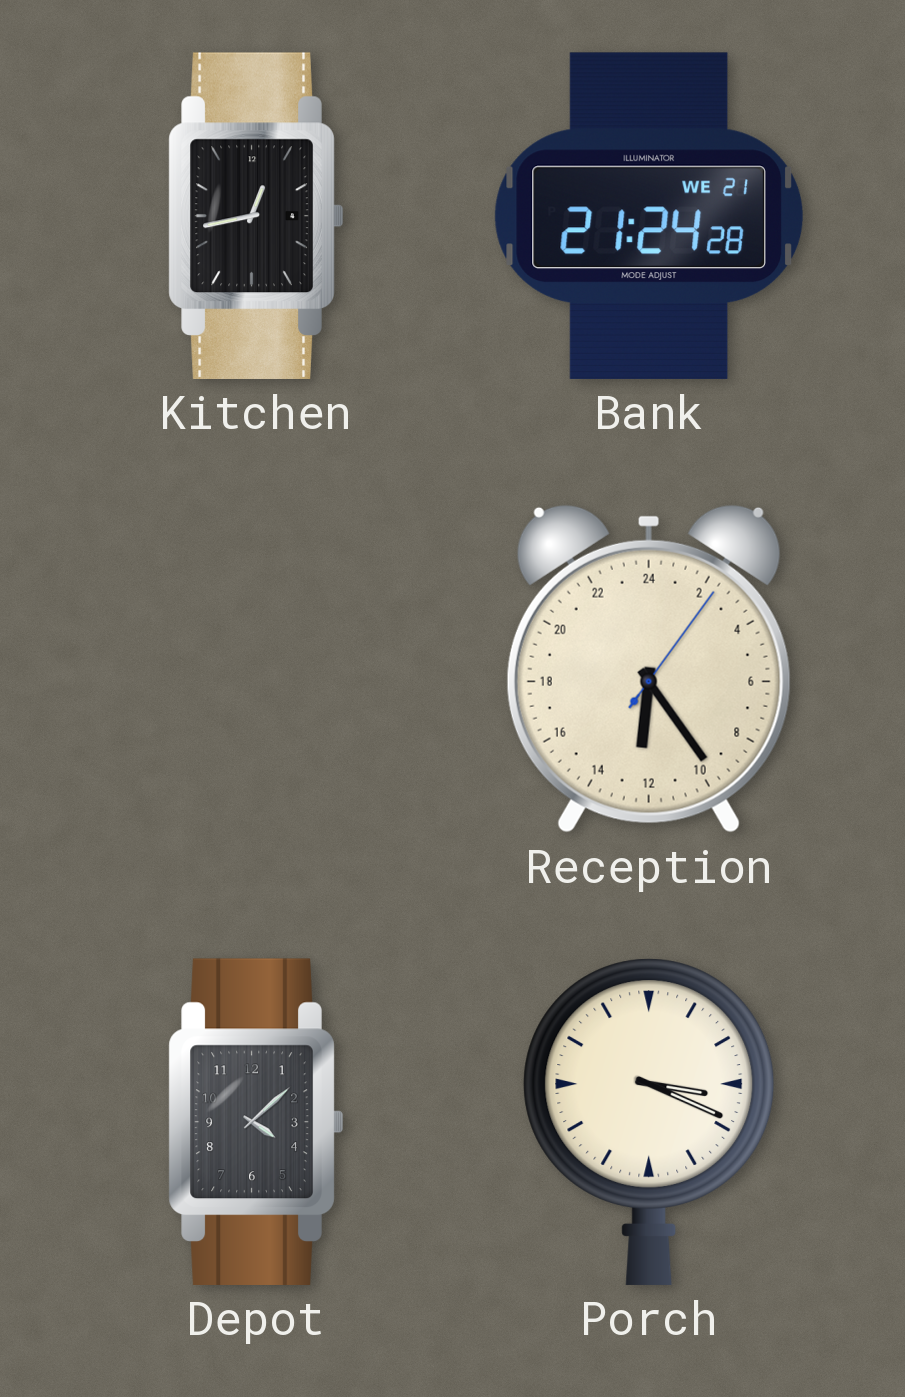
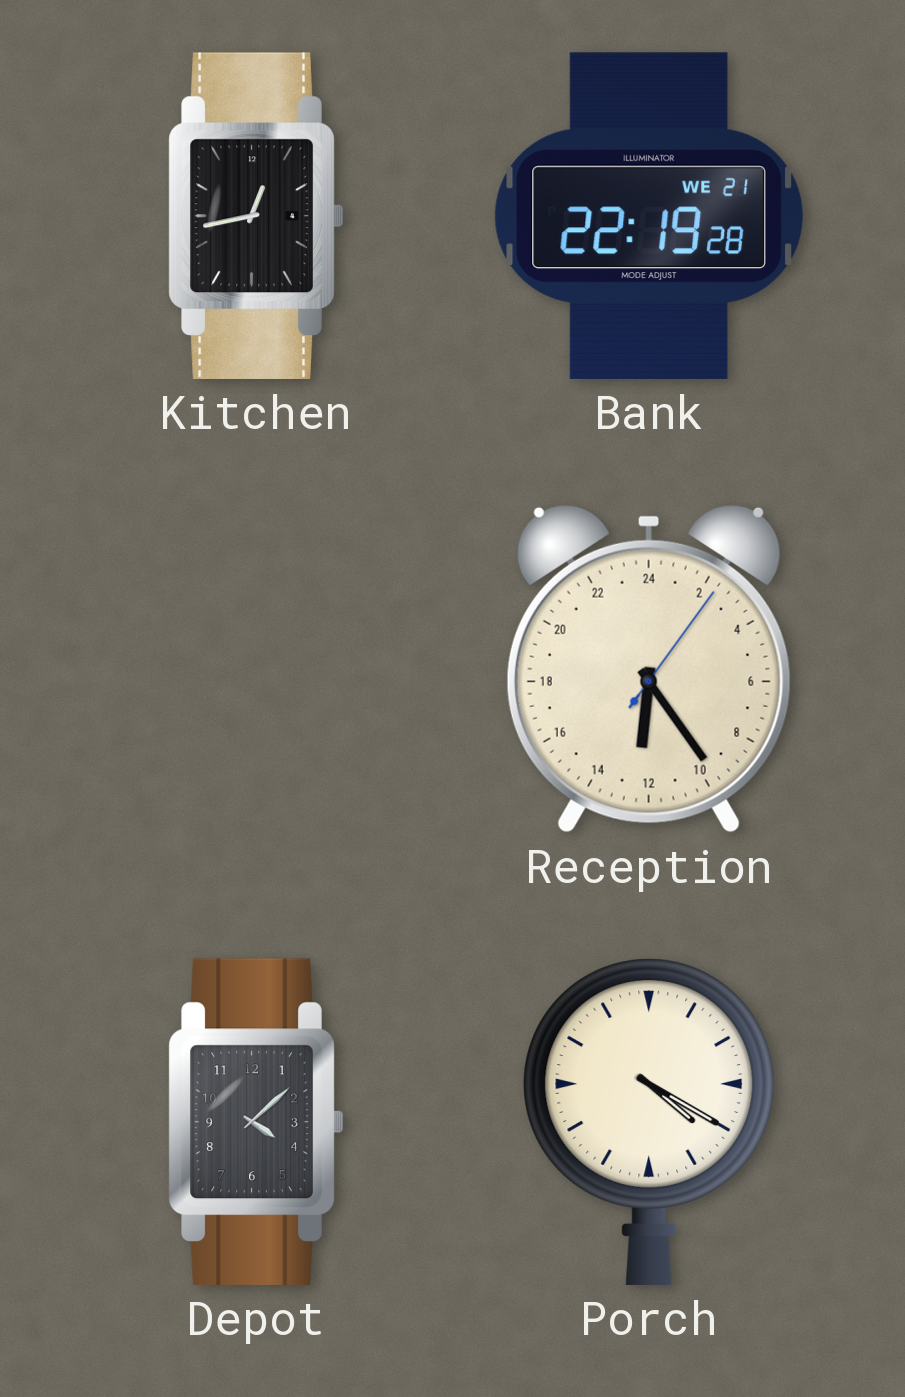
Bank: 21:24 -> 22:19 (649, 216)
Porch: 3:19 -> 4:20 (649, 1122)
